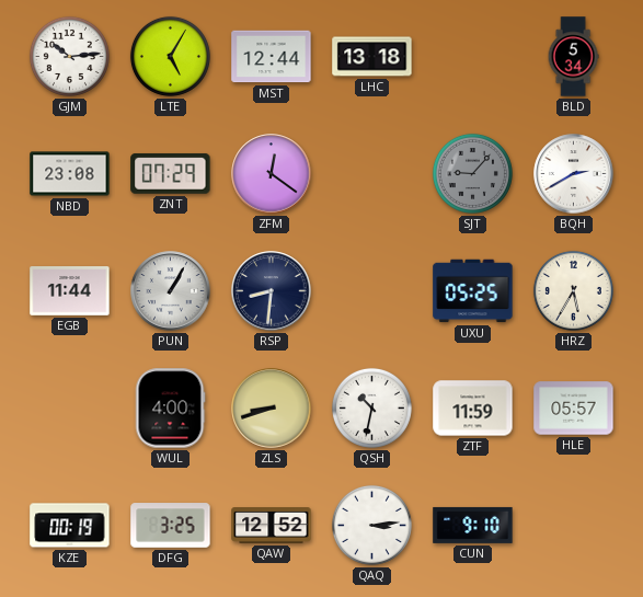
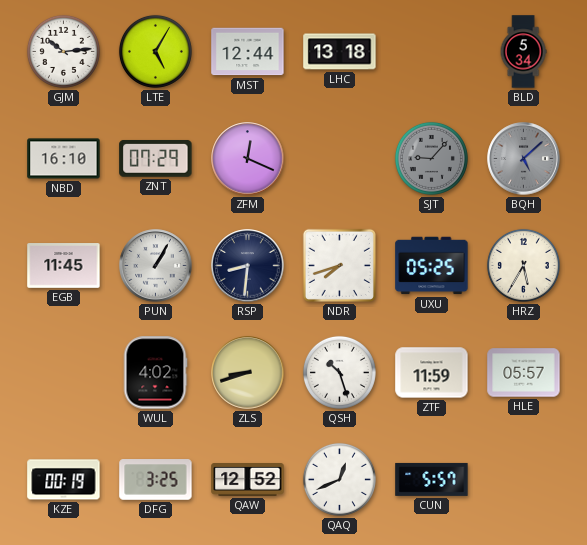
NBD: 23:08 -> 16:10 (64, 159)
ZFM: 12:21 -> 12:19 (248, 159)
BQH: 2:40 -> 5:08 (524, 159)
BQH dial: white -> grey (524, 159)
EGB: 11:44 -> 11:45 (64, 266)
NDR: none -> 7:42 (339, 265)
WUL: 4:00 -> 4:02 (155, 373)
QSH: 10:32 -> 10:27 (339, 372)
QAQ: 3:14 -> 12:41 (339, 479)
CUN: 9:10 -> 5:57 (432, 479)
